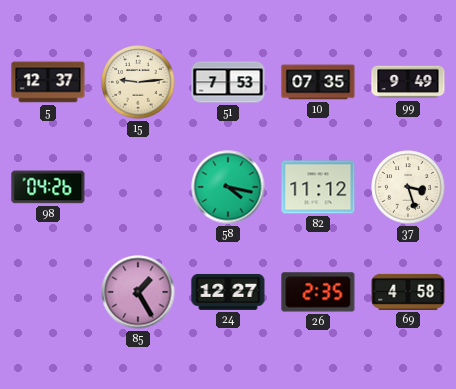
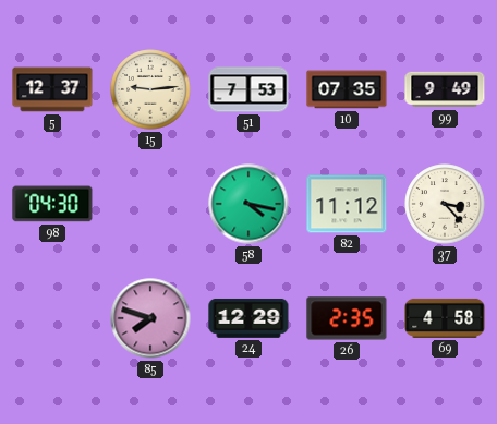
98: 04:26 -> 04:30 (52, 204)
37: 3:27 -> 3:23 (445, 204)
85: 1:25 -> 7:48 (150, 318)
24: 12:27 -> 12:29 (248, 318)
